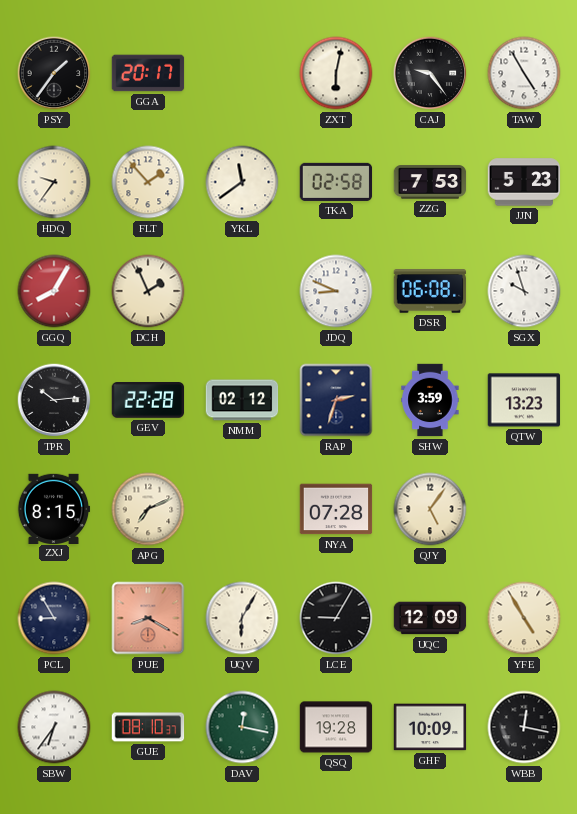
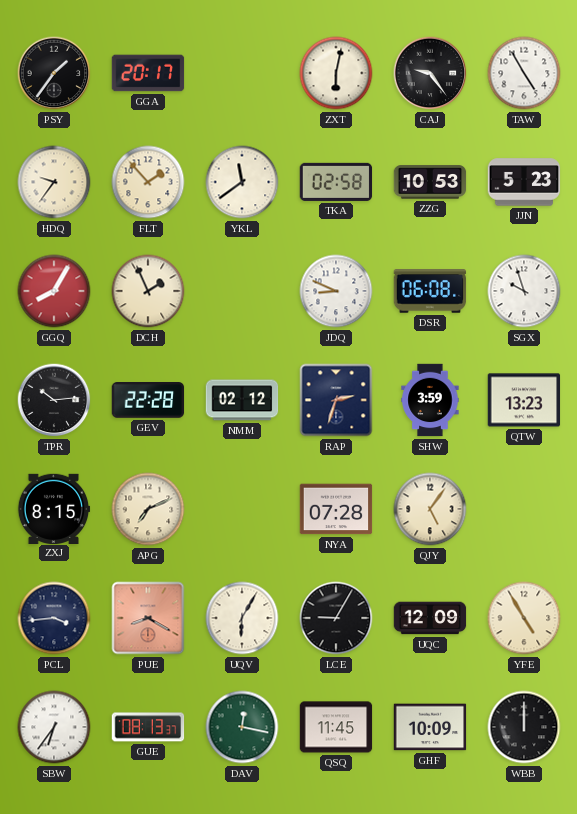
ZZG: 7:53 -> 10:53 (430, 182)
PCL: 8:55 -> 3:44 (54, 618)
GUE: 08:10 -> 08:13 (148, 727)
QSQ: 19:28 -> 11:45 (336, 727)
WBB: 12:17 -> 12:00 (524, 727)
